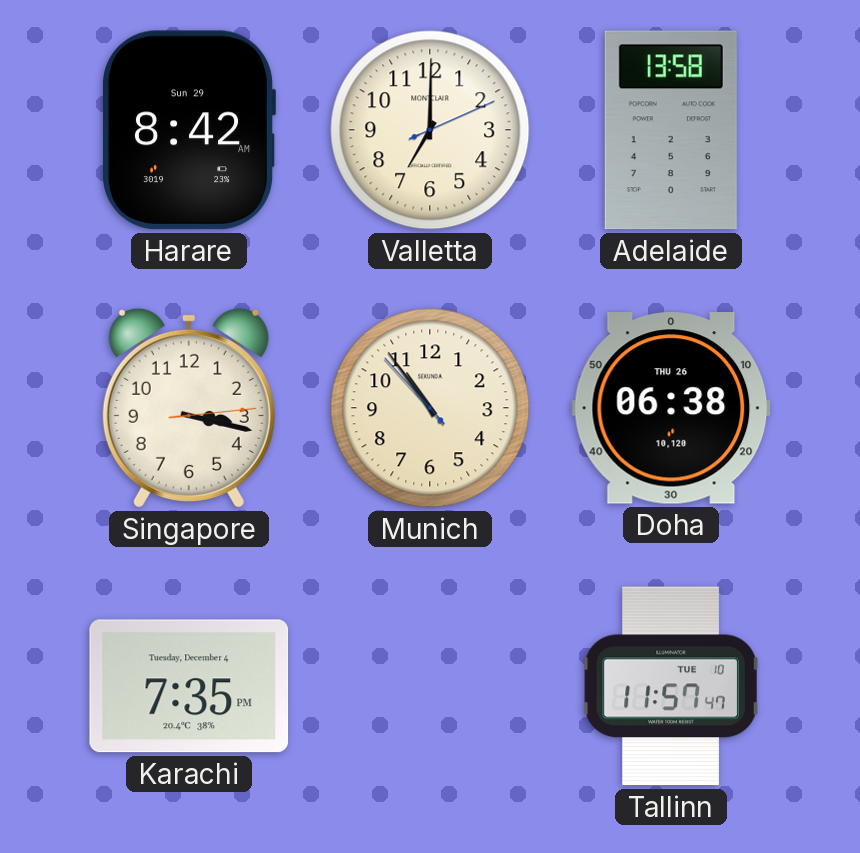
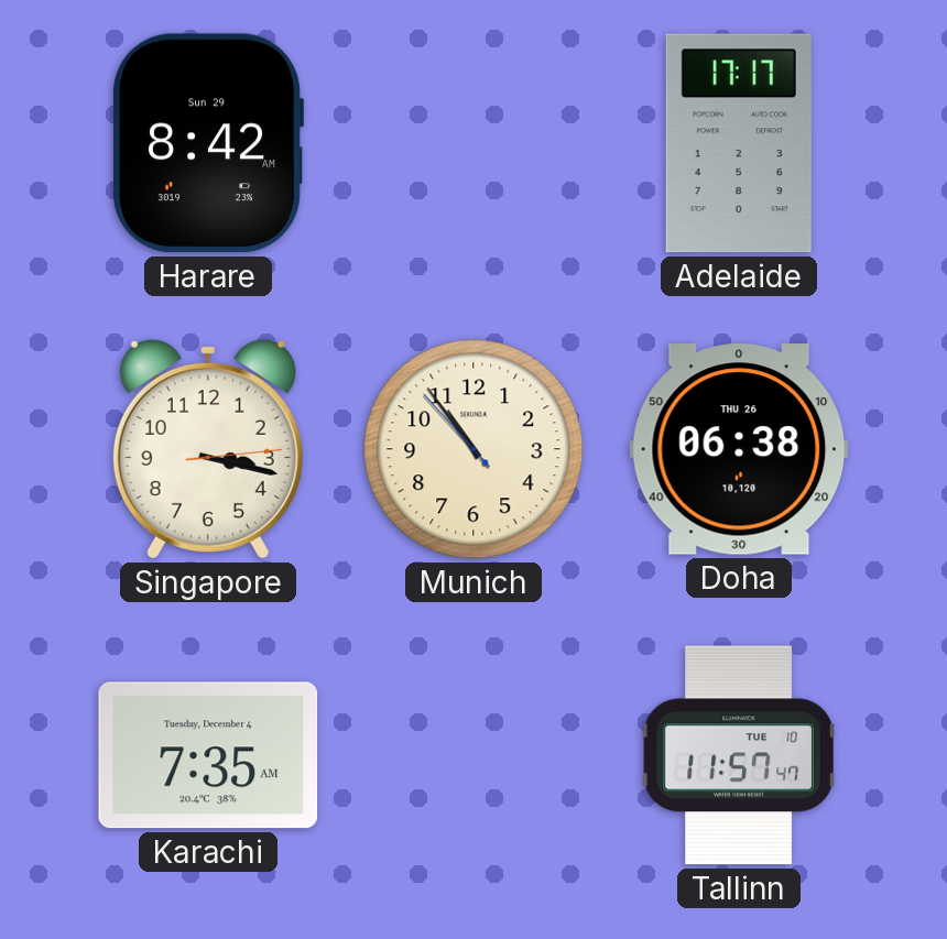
Valletta: 7:00 -> none (430, 130)
Adelaide: 13:58 -> 17:17 (739, 143)
Karachi: 7:35 PM -> 7:35 AM (208, 755)
